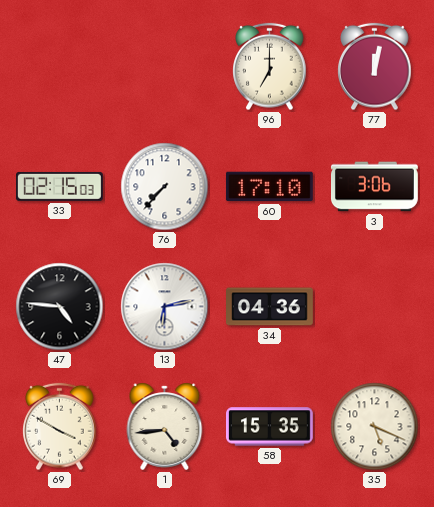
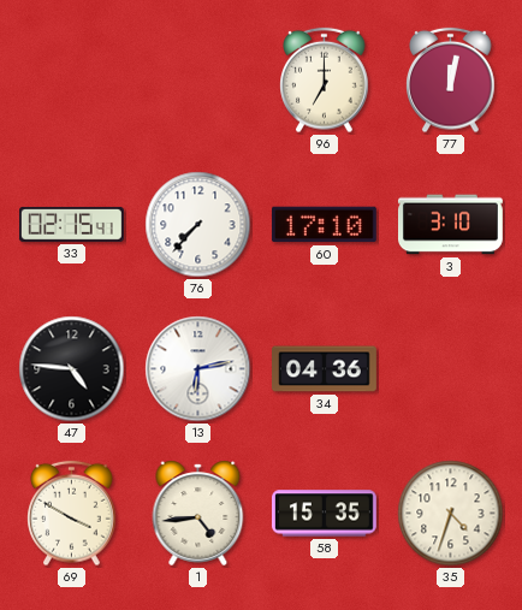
33: 02:15:03 -> 02:15:41 (72, 224)
3: 3:06 -> 3:10 (451, 225)
35: 5:19 -> 4:33 (451, 514)
